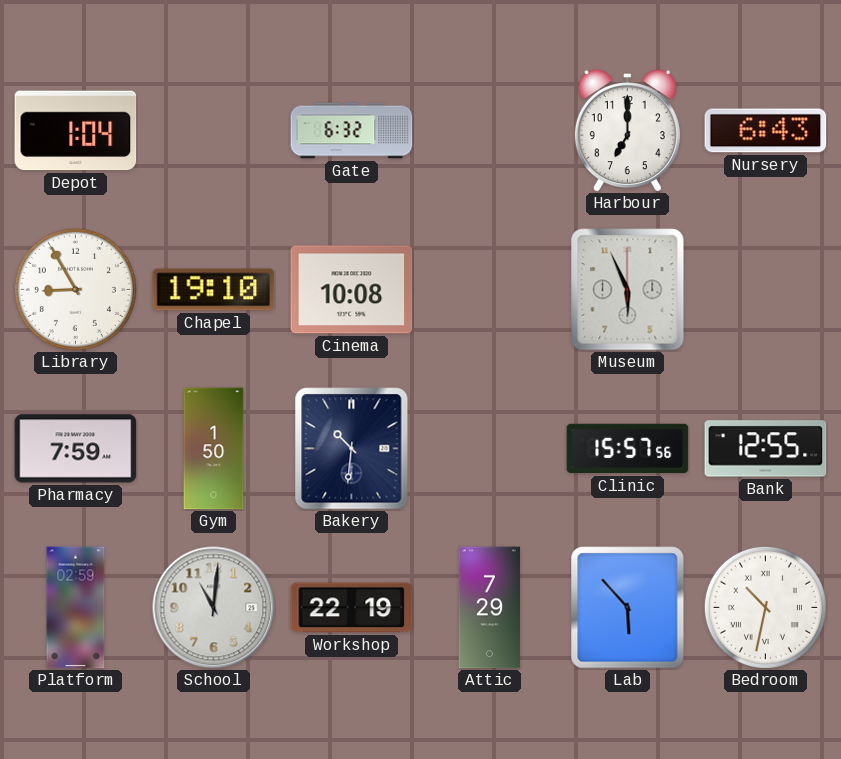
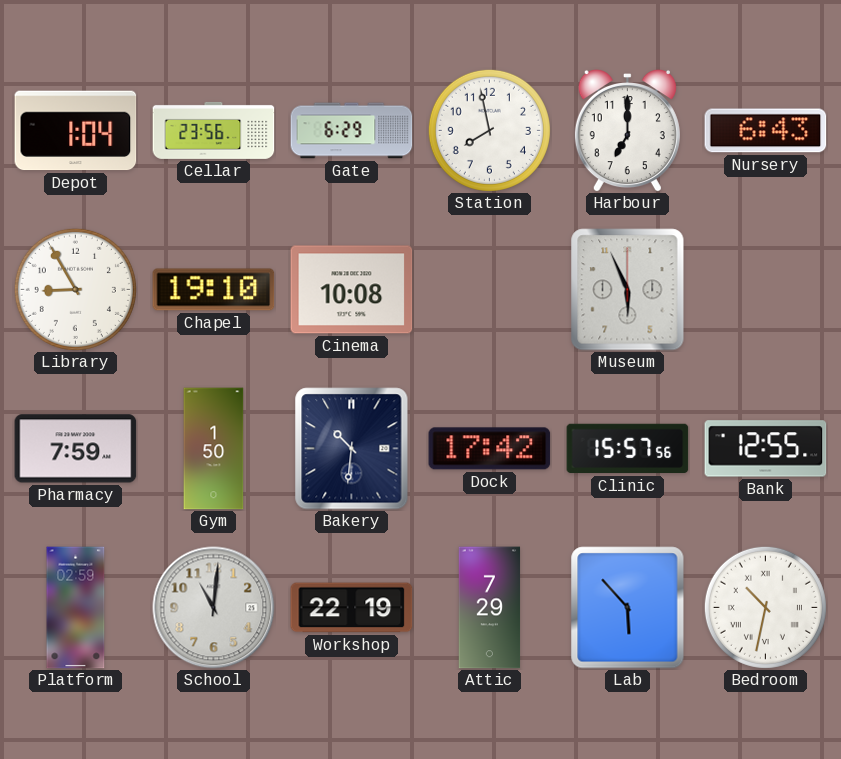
Cellar: none -> 23:56 (214, 130)
Gate: 6:32 -> 6:29 (352, 131)
Station: none -> 7:58 (489, 130)
Dock: none -> 17:42 (490, 449)
